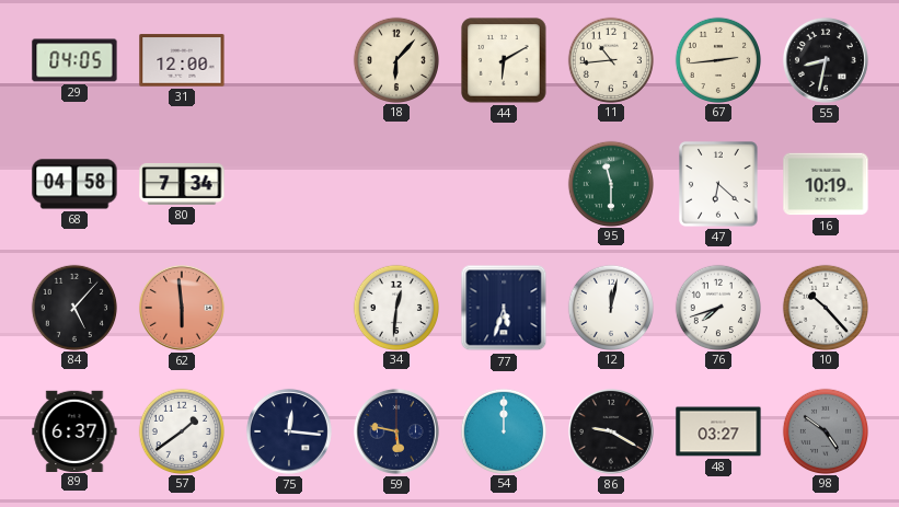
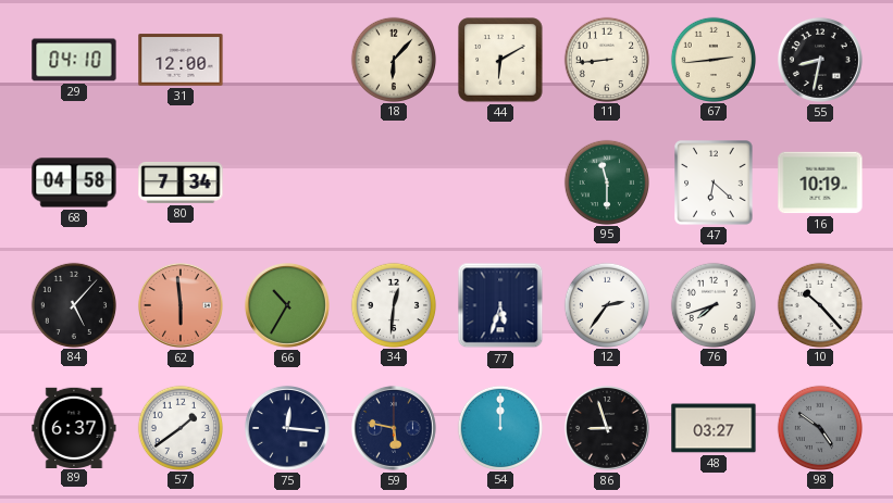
29: 04:05 -> 04:10 (74, 60)
11: 10:44 -> 8:44 (606, 59)
66: none -> 10:35 (287, 305)
12: 12:02 -> 2:36 (606, 304)
86: 9:20 -> 8:57 (607, 428)
